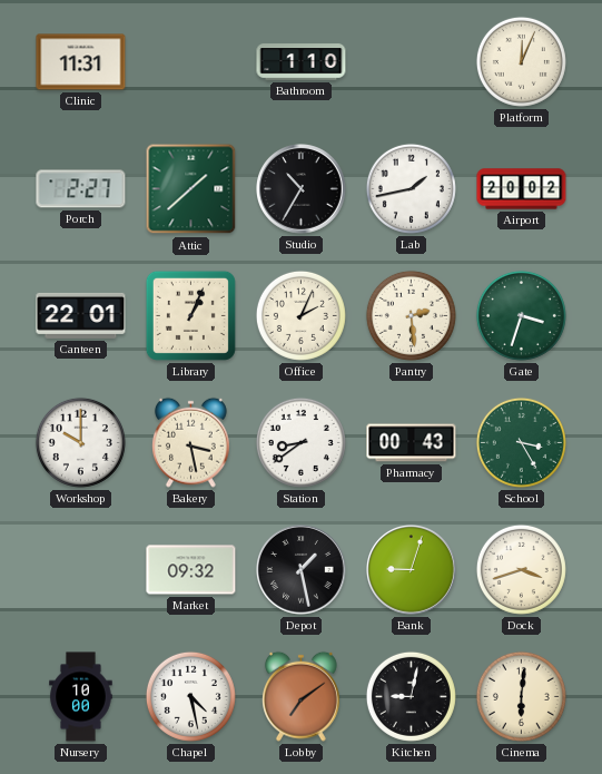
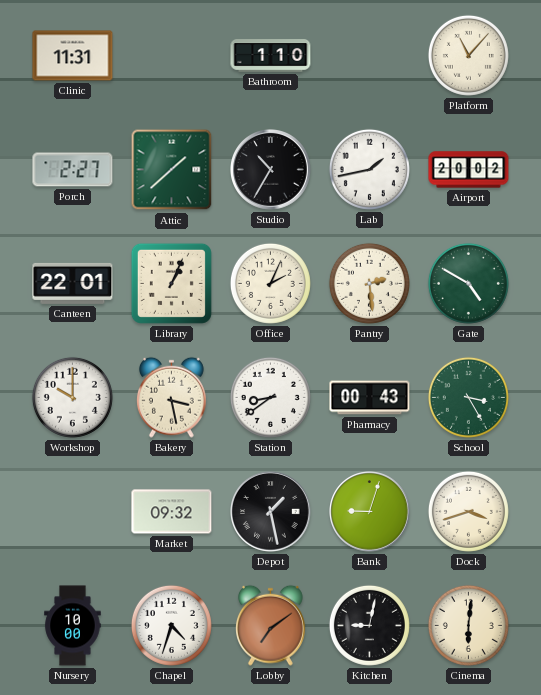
Platform: 12:04 -> 11:07 (468, 55)
Gate: 3:33 -> 4:50 (468, 283)
Chapel: 4:28 -> 4:33 (171, 625)
